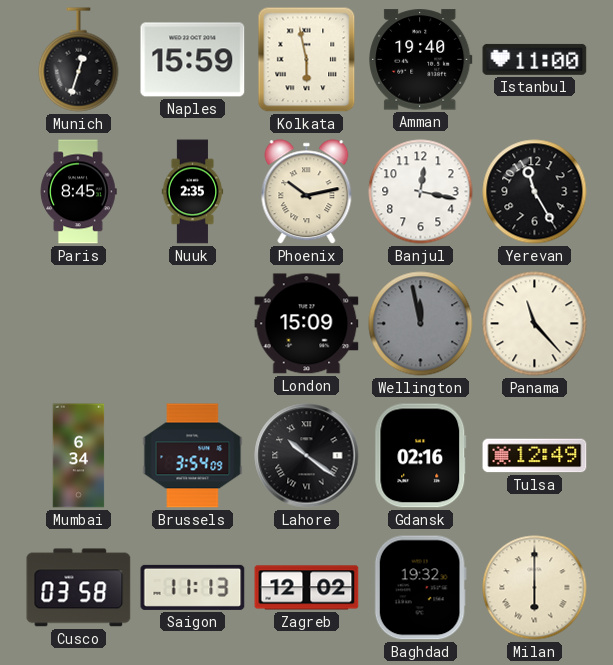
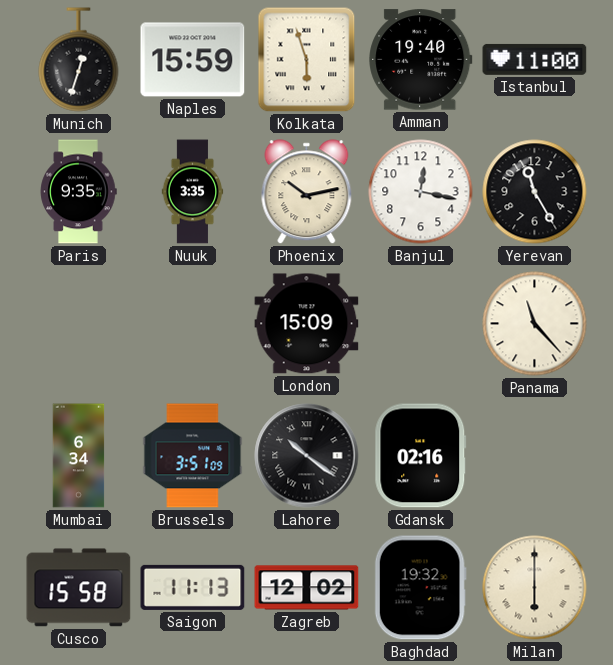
Kolkata: 5:58 -> 5:57 (307, 60)
Paris: 8:45 -> 9:35 (78, 192)
Nuuk: 2:35 -> 3:35 (193, 192)
Wellington: 11:58 -> none (421, 324)
Brussels: 3:54 -> 3:51 (193, 456)
Tulsa: 12:49 -> none (535, 456)
Cusco: 03:58 -> 15:58 (79, 588)
